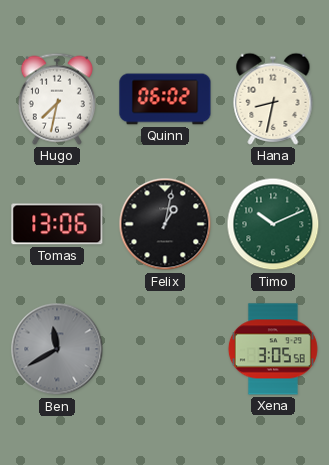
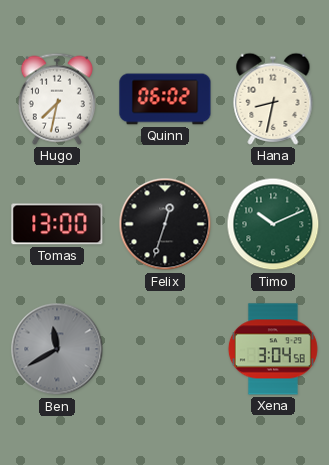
Tomas: 13:06 -> 13:00 (57, 224)
Felix: 1:02 -> 12:33 (165, 224)
Xena: 3:05 -> 3:04 (273, 349)
